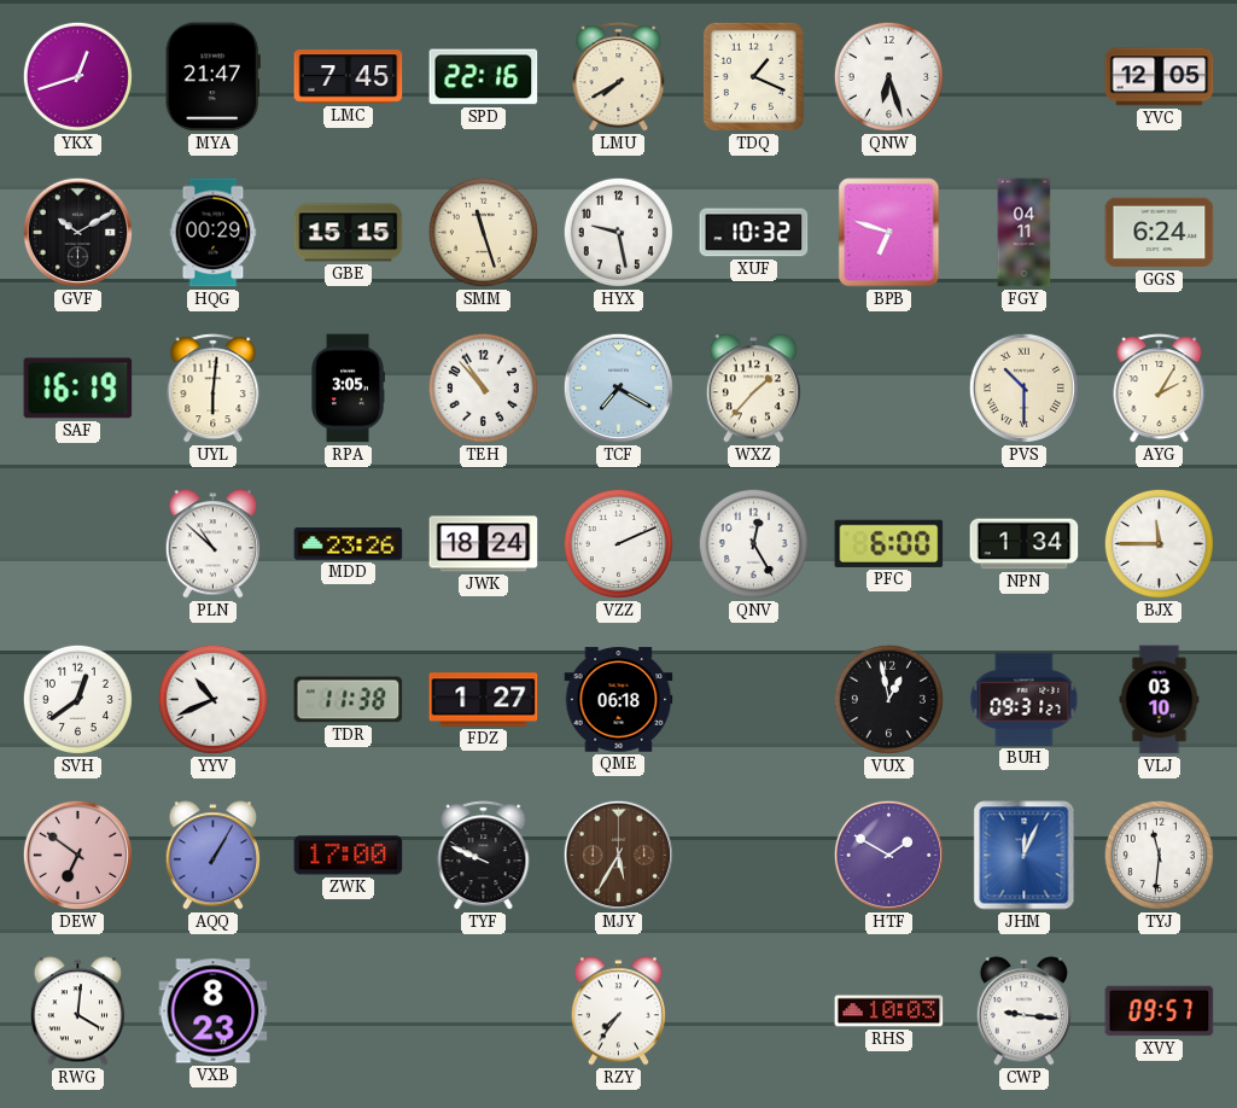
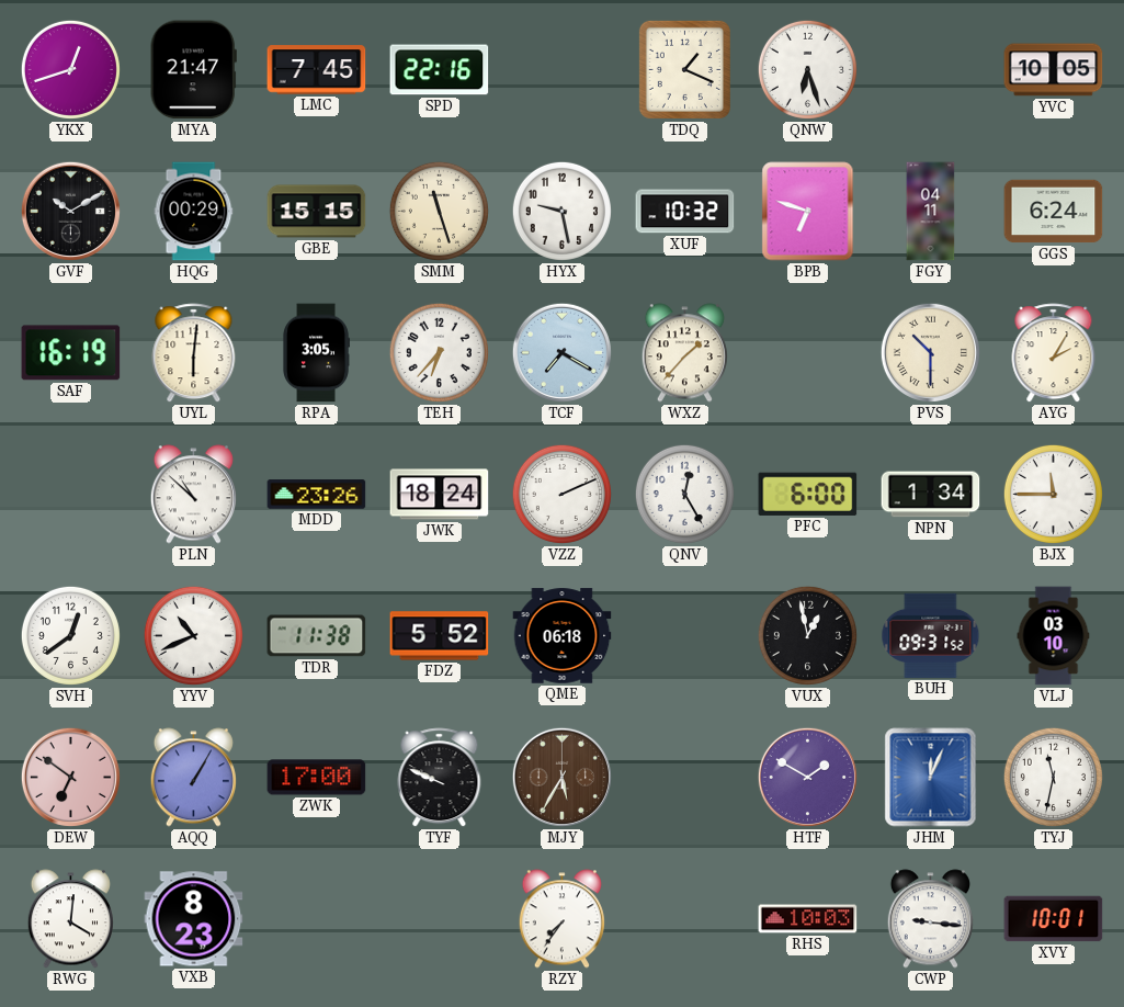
LMU: 7:40 -> none (619, 77)
YVC: 12:05 -> 10:05 (1054, 70)
TEH: 10:53 -> 6:37 (439, 352)
FDZ: 1:27 -> 5:52 (440, 636)
BUH: 09:31:27 -> 09:31:52 (931, 635)
TYJ: 11:31 -> 11:32 (1053, 777)
XVY: 09:57 -> 10:01 (1054, 919)
